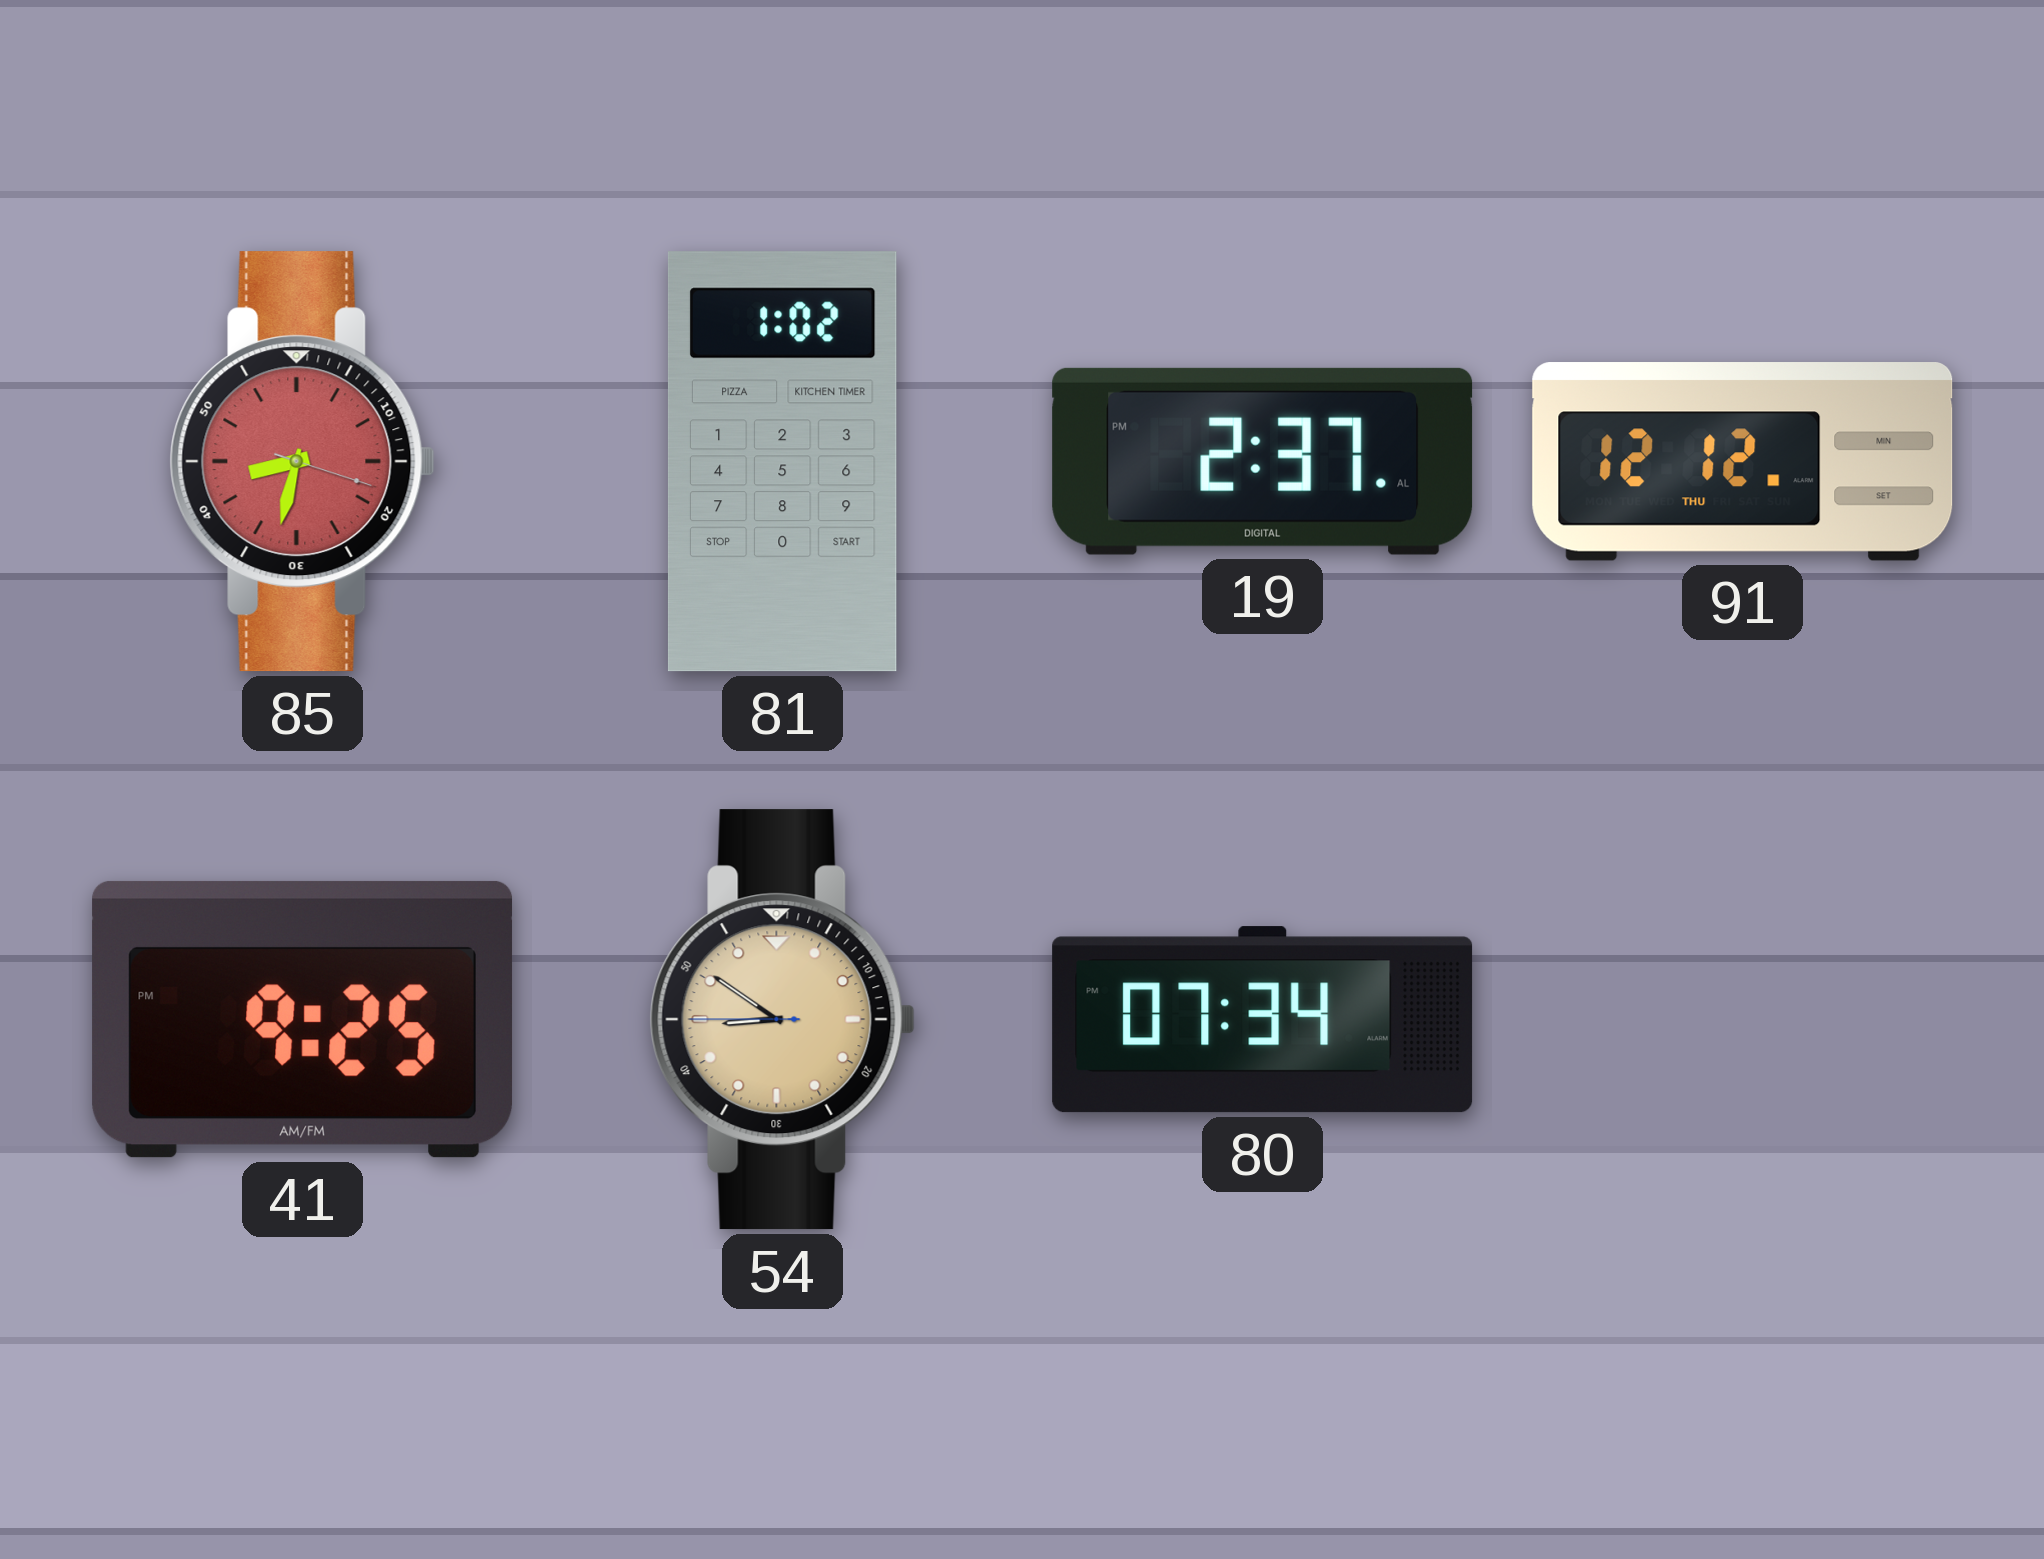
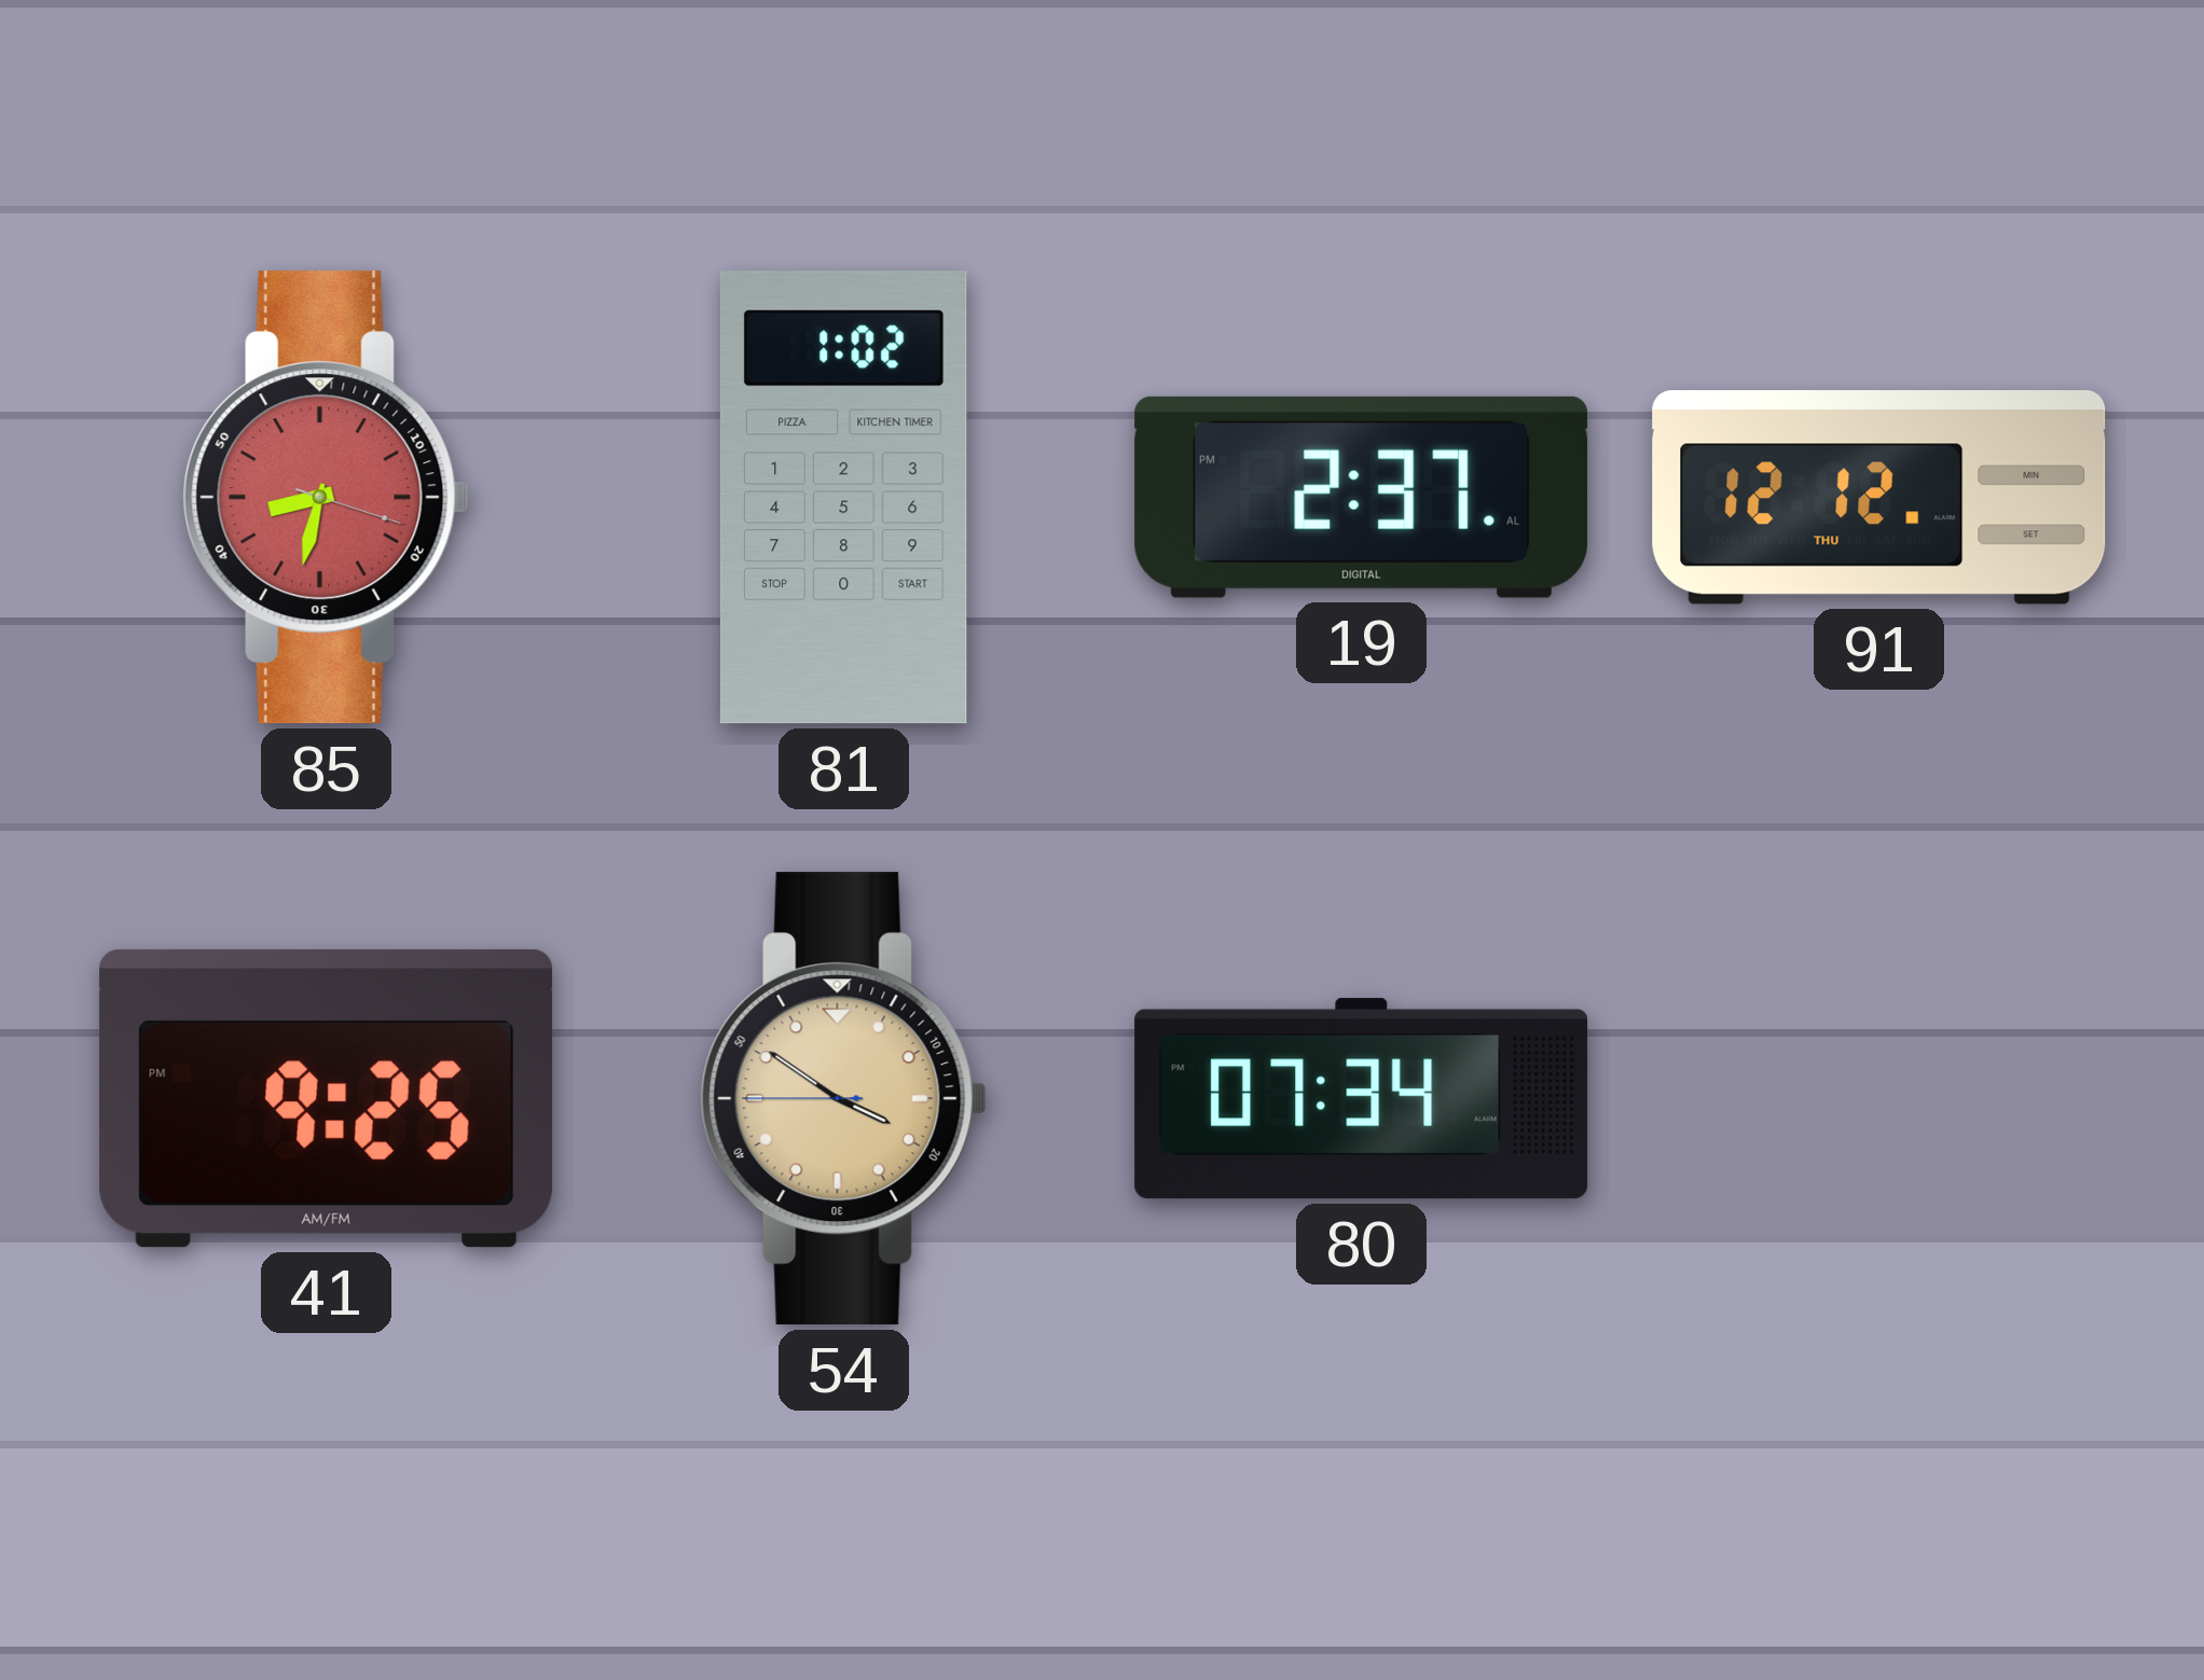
54: 8:50 -> 3:50 (843, 1099)
